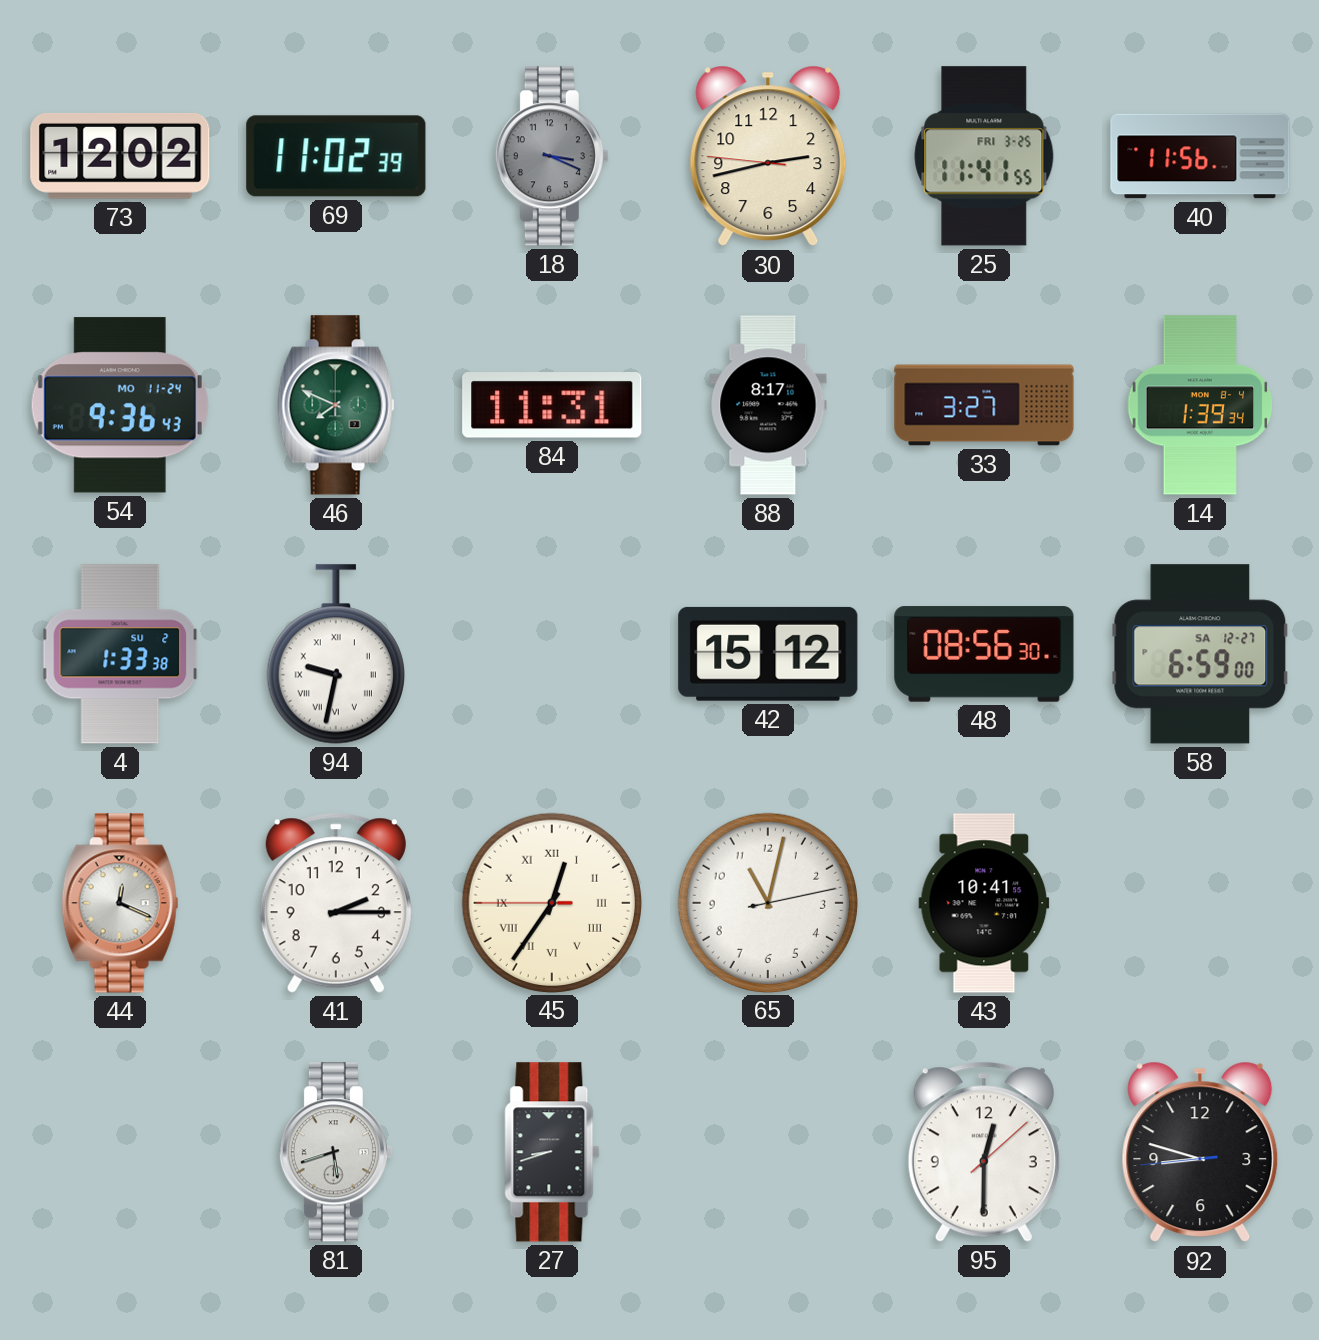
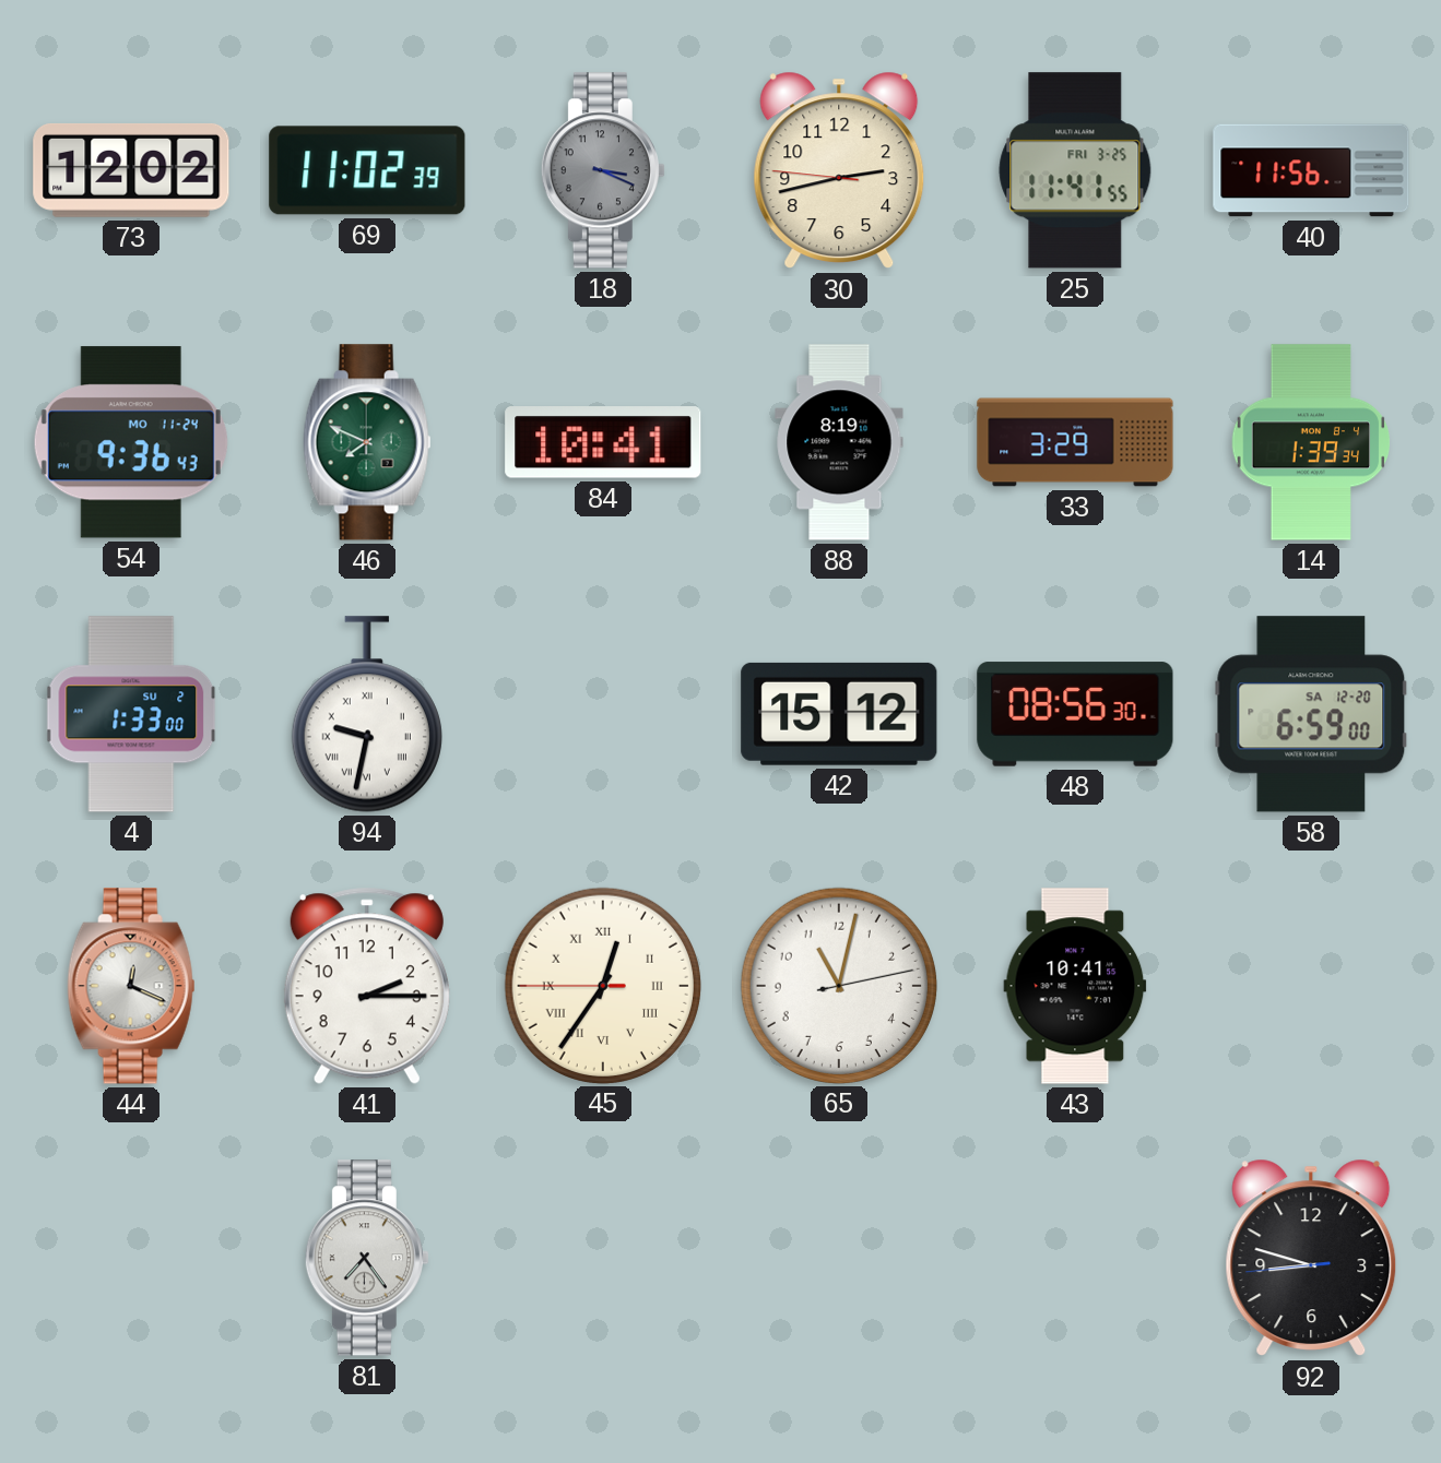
84: 11:31 -> 10:41 (603, 443)
88: 8:17 -> 8:19 (839, 442)
33: 3:27 -> 3:29 (1075, 442)
4: 1:33:38 -> 1:33:00 (131, 714)
58 date: SA 12-27 -> SA 12-20 (1311, 714)
81: 5:42 -> 7:24 (367, 1258)
27: 8:42 -> none (552, 1152)
95: 12:30 -> none (984, 1152)
